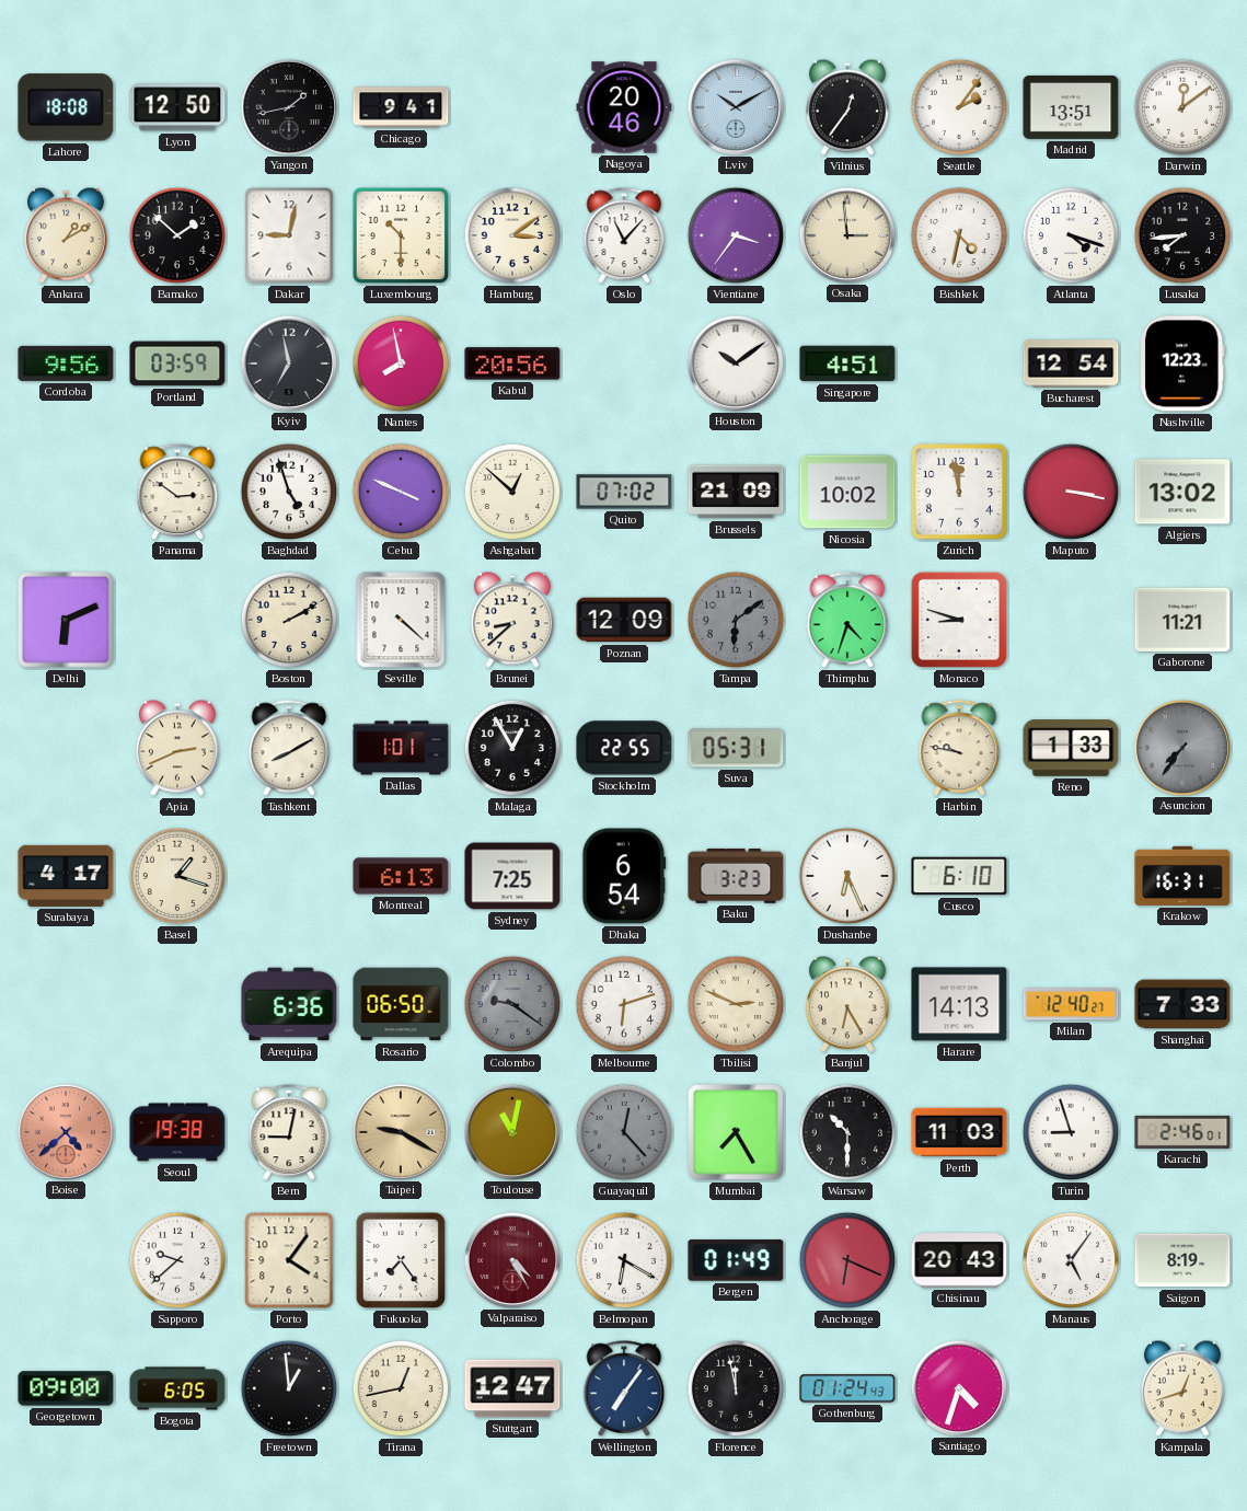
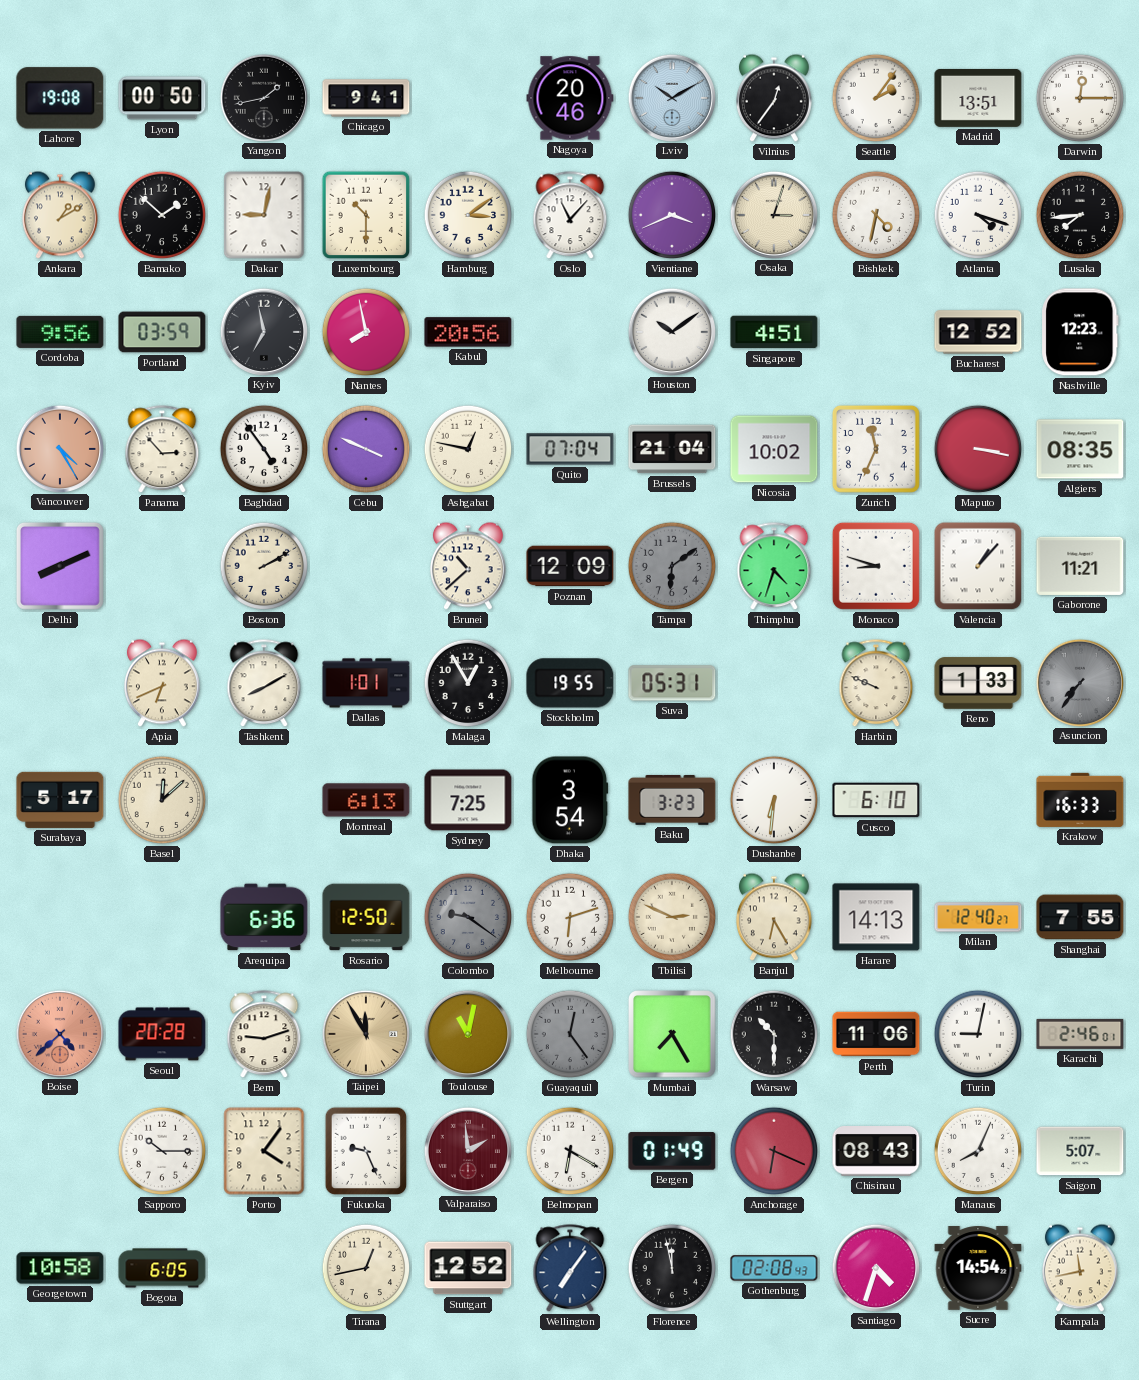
Lahore: 18:08 -> 19:08 (60, 98)
Lyon: 12:50 -> 00:50 (162, 98)
Darwin: 12:09 -> 12:15 (1080, 98)
Vientiane: 3:36 -> 3:41 (672, 215)
Osaka: 2:59 -> 3:03 (773, 214)
Bucharest: 12:54 -> 12:52 (978, 332)
Vancouver: none -> 4:25 (59, 448)
Panama: 2:51 -> 2:53 (162, 450)
Baghdad: 4:57 -> 4:54 (264, 449)
Ashgabat: 12:52 -> 12:47 (468, 449)
Quito: 07:02 -> 07:04 (570, 449)
Brussels: 21:09 -> 21:04 (672, 449)
Zurich: 11:58 -> 11:34 (876, 449)
Algiers: 13:02 -> 08:35 (1080, 449)
Delhi: 6:11 -> 8:11 (60, 566)
Seville: 4:22 -> none (401, 620)
Brunei: 8:38 -> 10:38 (469, 566)
Valencia: none -> 1:07 (978, 566)
Apia: 2:41 -> 6:41 (163, 683)
Stockholm: 22:55 -> 19:55 (570, 683)
Harbin: 9:47 -> 9:49 (876, 684)
Surabaya: 4:17 -> 5:17 (60, 800)
Basel: 1:18 -> 12:08 (162, 800)
Dhaka: 6:54 -> 3:54 (570, 800)
Dushanbe: 6:26 -> 6:31 (774, 800)
Krakow: 16:31 -> 16:33 (1080, 800)
Rosario: 06:50 -> 12:50 (366, 917)
Shanghai: 7:33 -> 7:55 (1080, 917)
Seoul: 19:38 -> 20:28 (162, 1034)
Bern: 9:02 -> 9:12 (264, 1035)
Taipei: 9:20 -> 11:55 (365, 1033)
Guayaquil: 12:23 -> 12:24 (570, 1034)
Perth: 11:03 -> 11:06 (876, 1034)
Turin: 8:57 -> 9:02 (978, 1034)
Sapporo: 9:38 -> 10:15 (162, 1151)
Fukuoka: 7:24 -> 9:26 (366, 1151)
Valparaiso: 4:25 -> 1:59 (467, 1150)
Chisinau: 20:43 -> 08:43 (876, 1152)
Manaus: 5:06 -> 8:04 (978, 1151)
Saigon: 8:19 -> 5:07 (1080, 1151)
Georgetown: 09:00 -> 10:58 (60, 1268)
Freetown: 12:59 -> none (289, 1388)
Stuttgart: 12:47 -> 12:52 (468, 1268)
Gothenburg: 01:24 -> 02:08 (774, 1268)
Sucre: none -> 14:54 (978, 1268)
Kampala: 12:42 -> 11:43 (1081, 1268)
